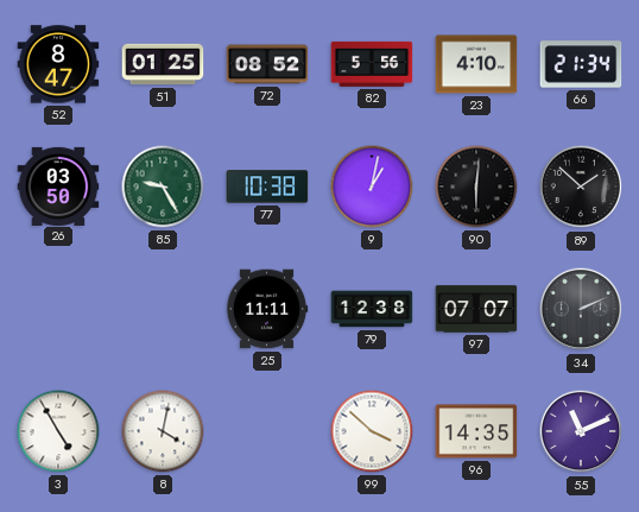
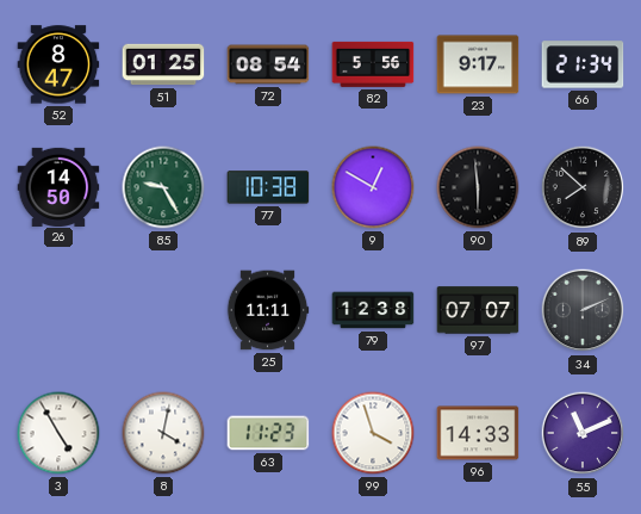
72: 08:52 -> 08:54 (268, 64)
23: 4:10 -> 9:17 (478, 64)
26: 03:50 -> 14:50 (58, 186)
9: 1:02 -> 12:50 (373, 187)
90: 6:01 -> 5:59 (478, 187)
89: 1:52 -> 7:52 (583, 187)
63: none -> 11:23 (268, 433)
99: 3:52 -> 3:57 (373, 433)
96: 14:35 -> 14:33 (478, 433)
